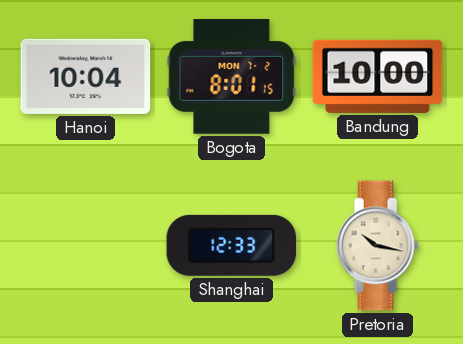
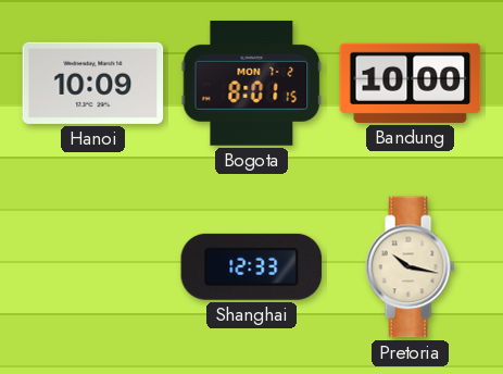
Hanoi: 10:04 -> 10:09 (93, 83)
